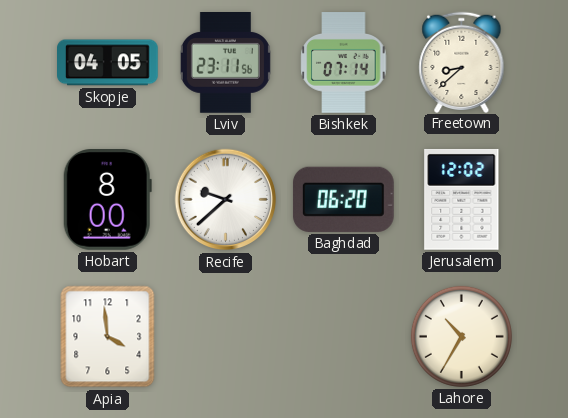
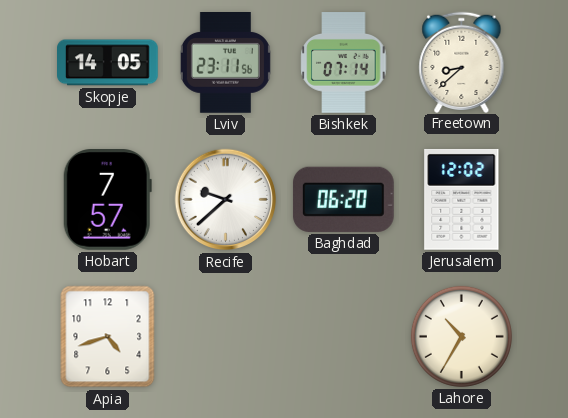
Skopje: 04:05 -> 14:05 (108, 63)
Hobart: 8:00 -> 7:57 (107, 200)
Apia: 3:59 -> 4:42 (108, 337)
